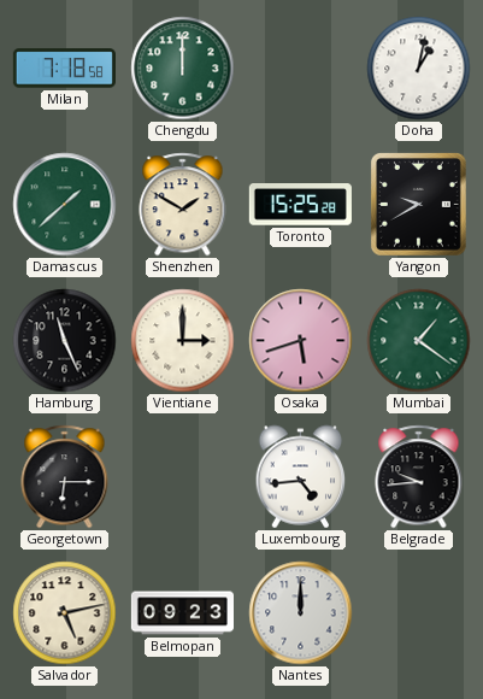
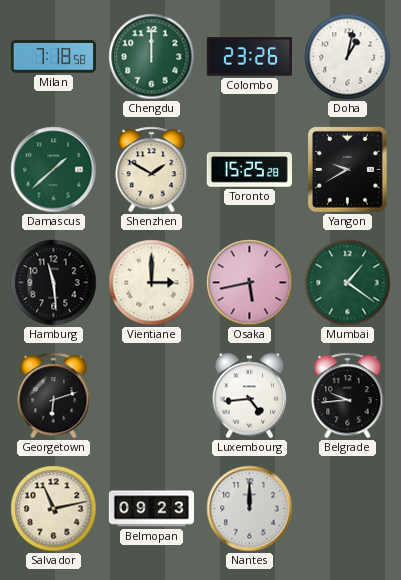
Colombo: none -> 23:26 (249, 57)
Hamburg: 11:26 -> 11:29 (54, 283)
Osaka: 5:42 -> 5:43 (250, 283)
Georgetown: 6:15 -> 6:12 (54, 396)
Salvador: 5:13 -> 11:13 (54, 509)
